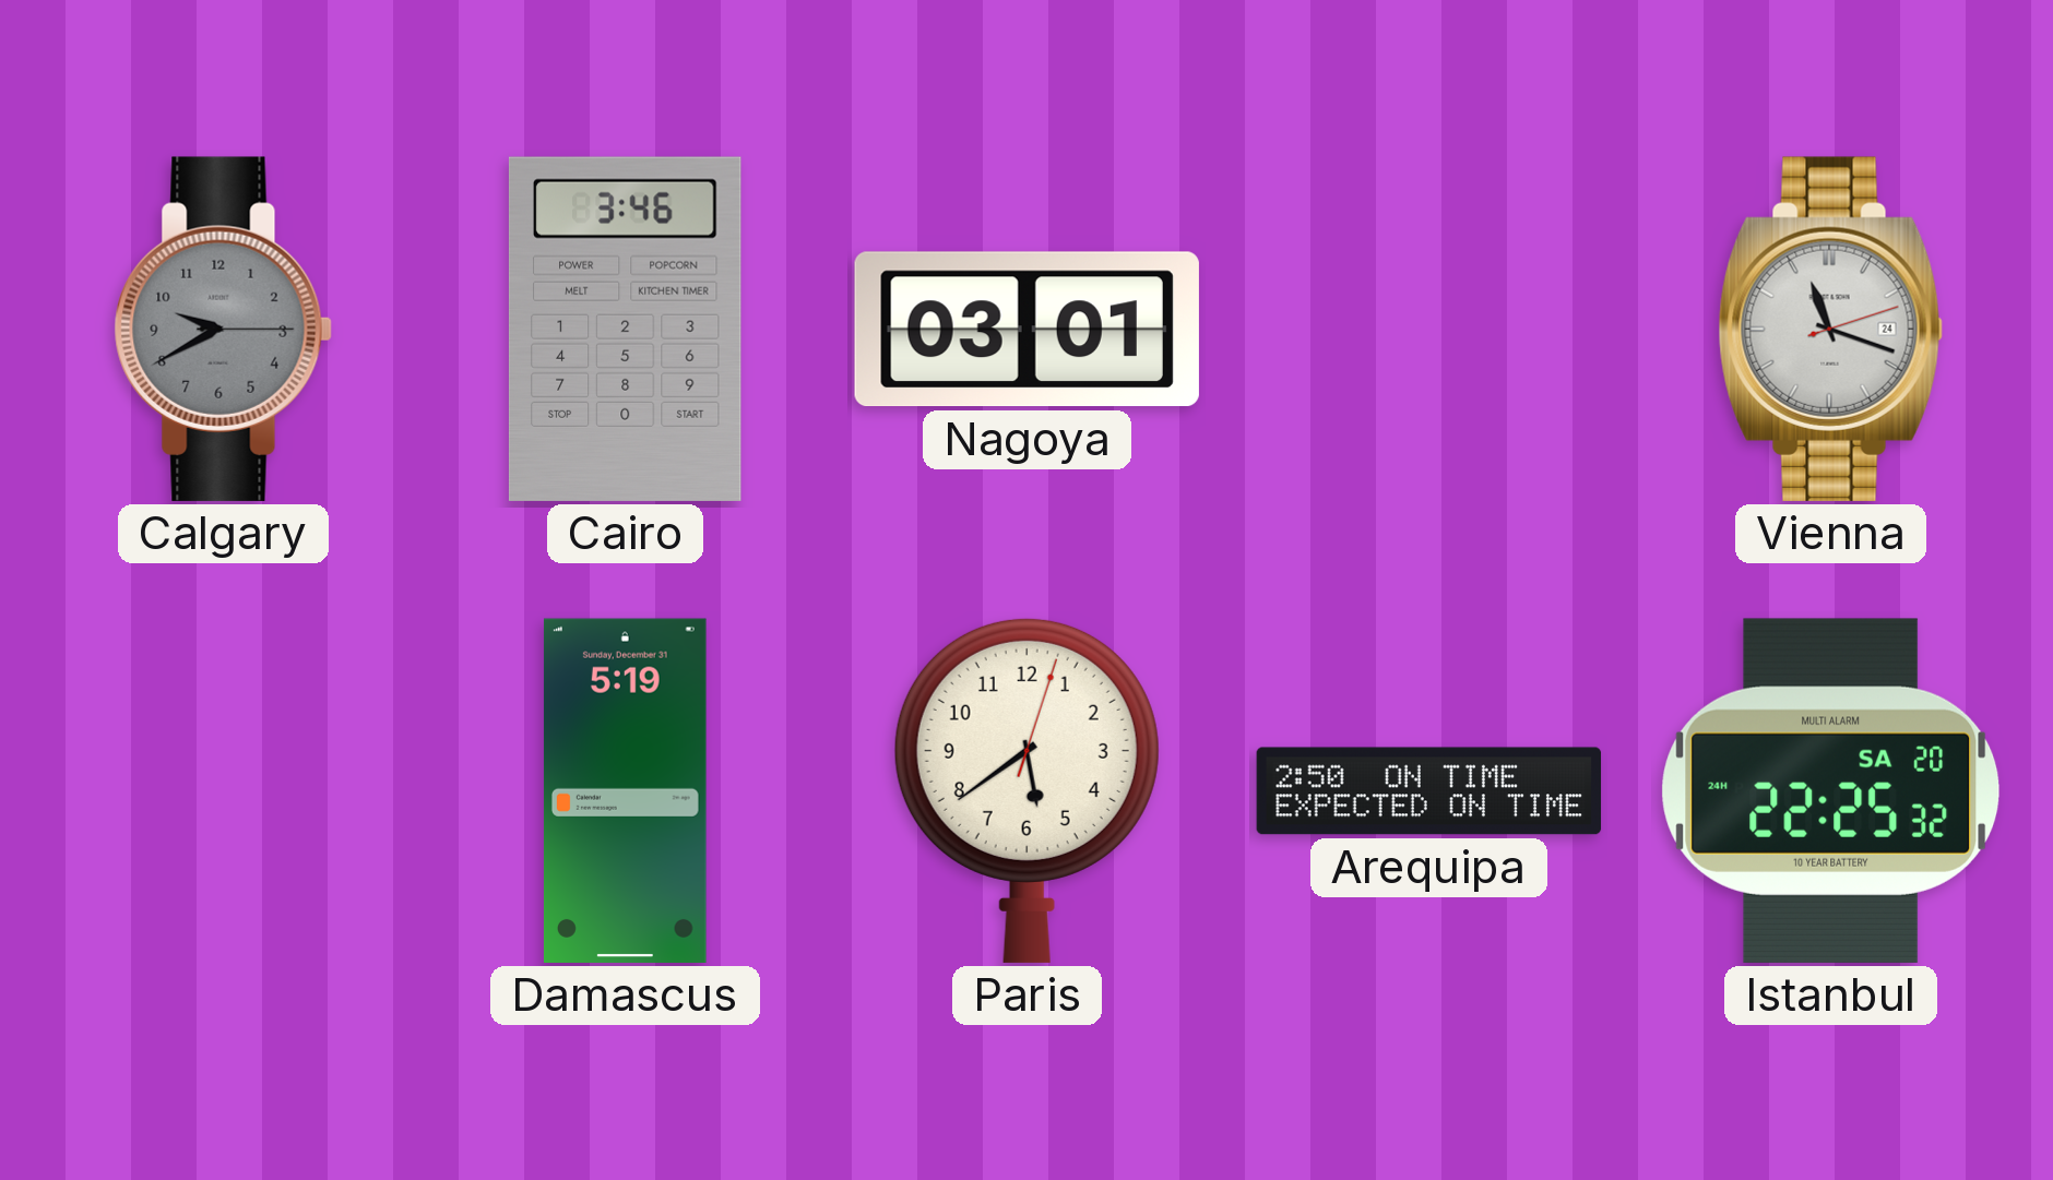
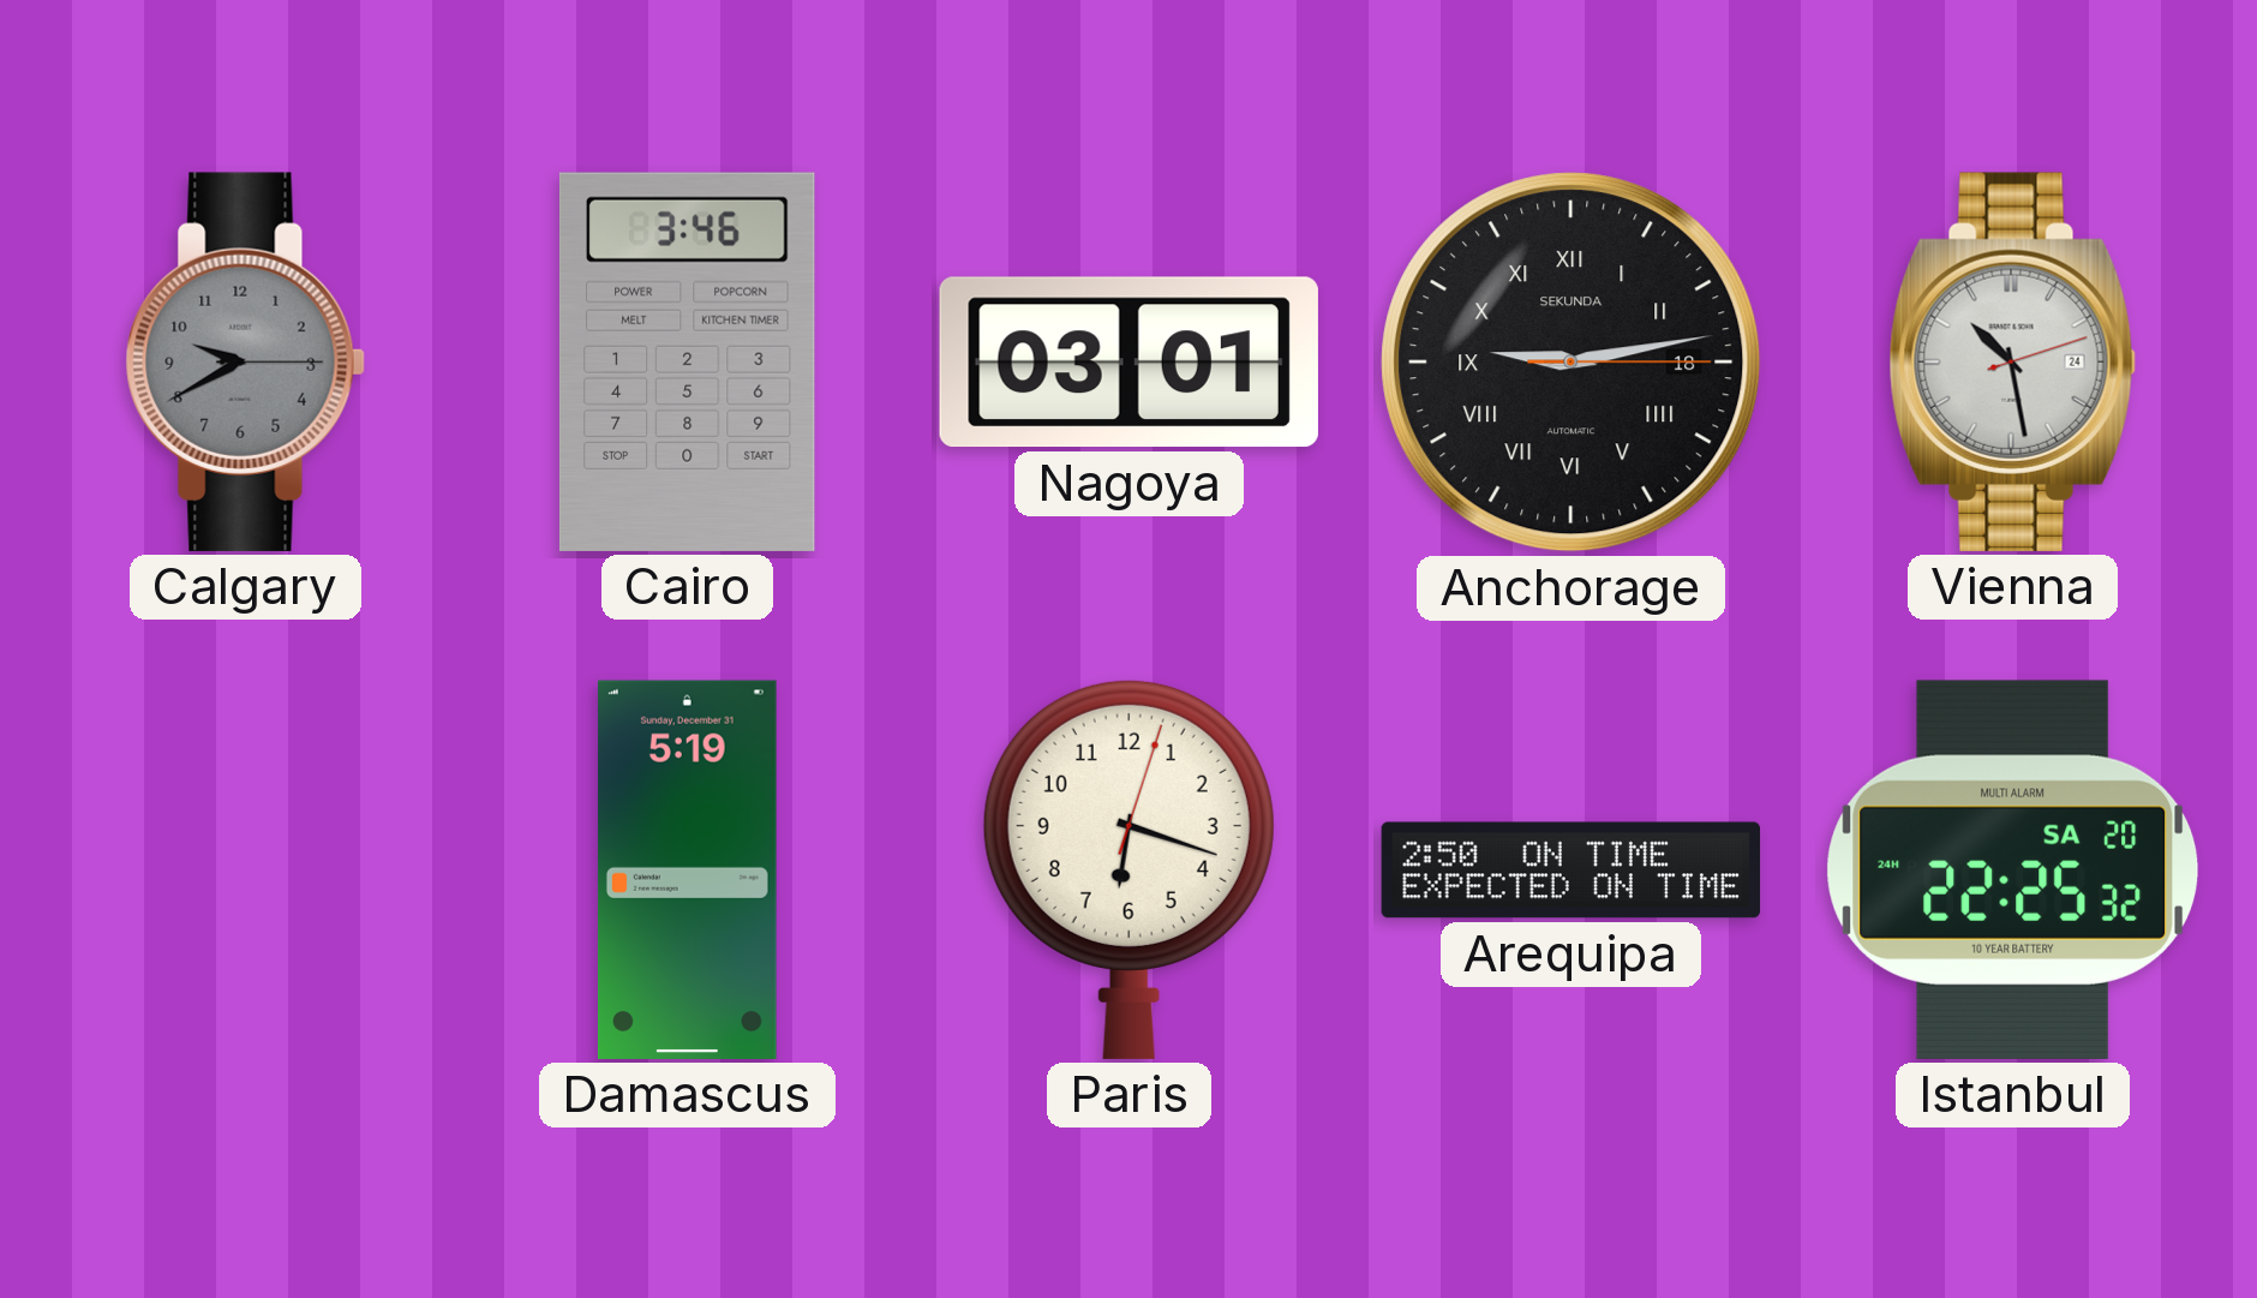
Anchorage: none -> 9:13 (1571, 363)
Vienna: 11:18 -> 10:28 (2012, 361)
Paris: 5:39 -> 6:18 (1128, 869)
